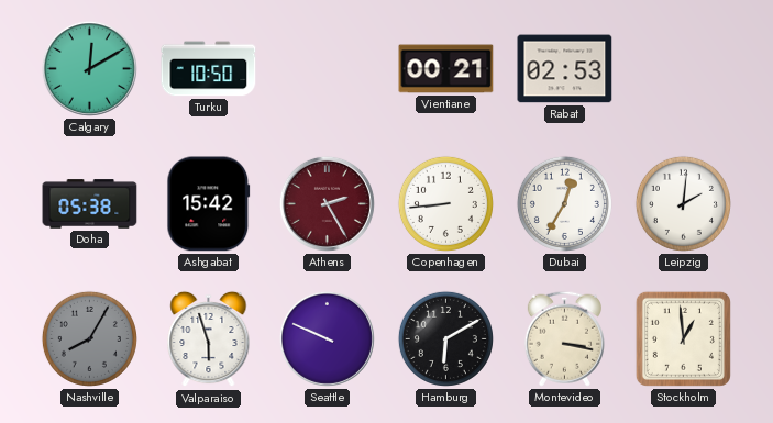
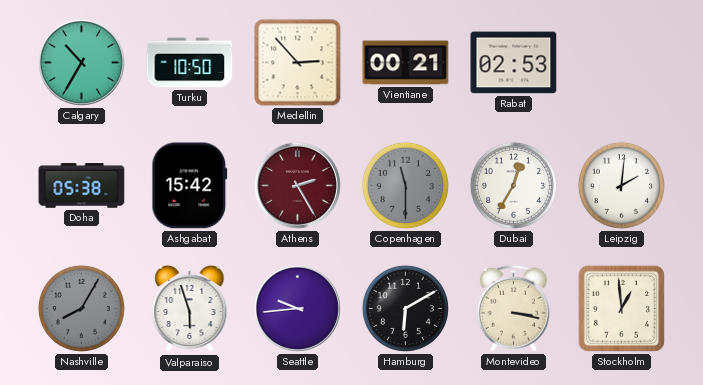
Calgary: 12:10 -> 10:35 (81, 62)
Medellin: none -> 2:53 (298, 63)
Copenhagen: 8:44 -> 11:30 (405, 185)
Copenhagen dial: white -> grey (405, 185)
Seattle: 9:49 -> 9:44 (297, 308)
